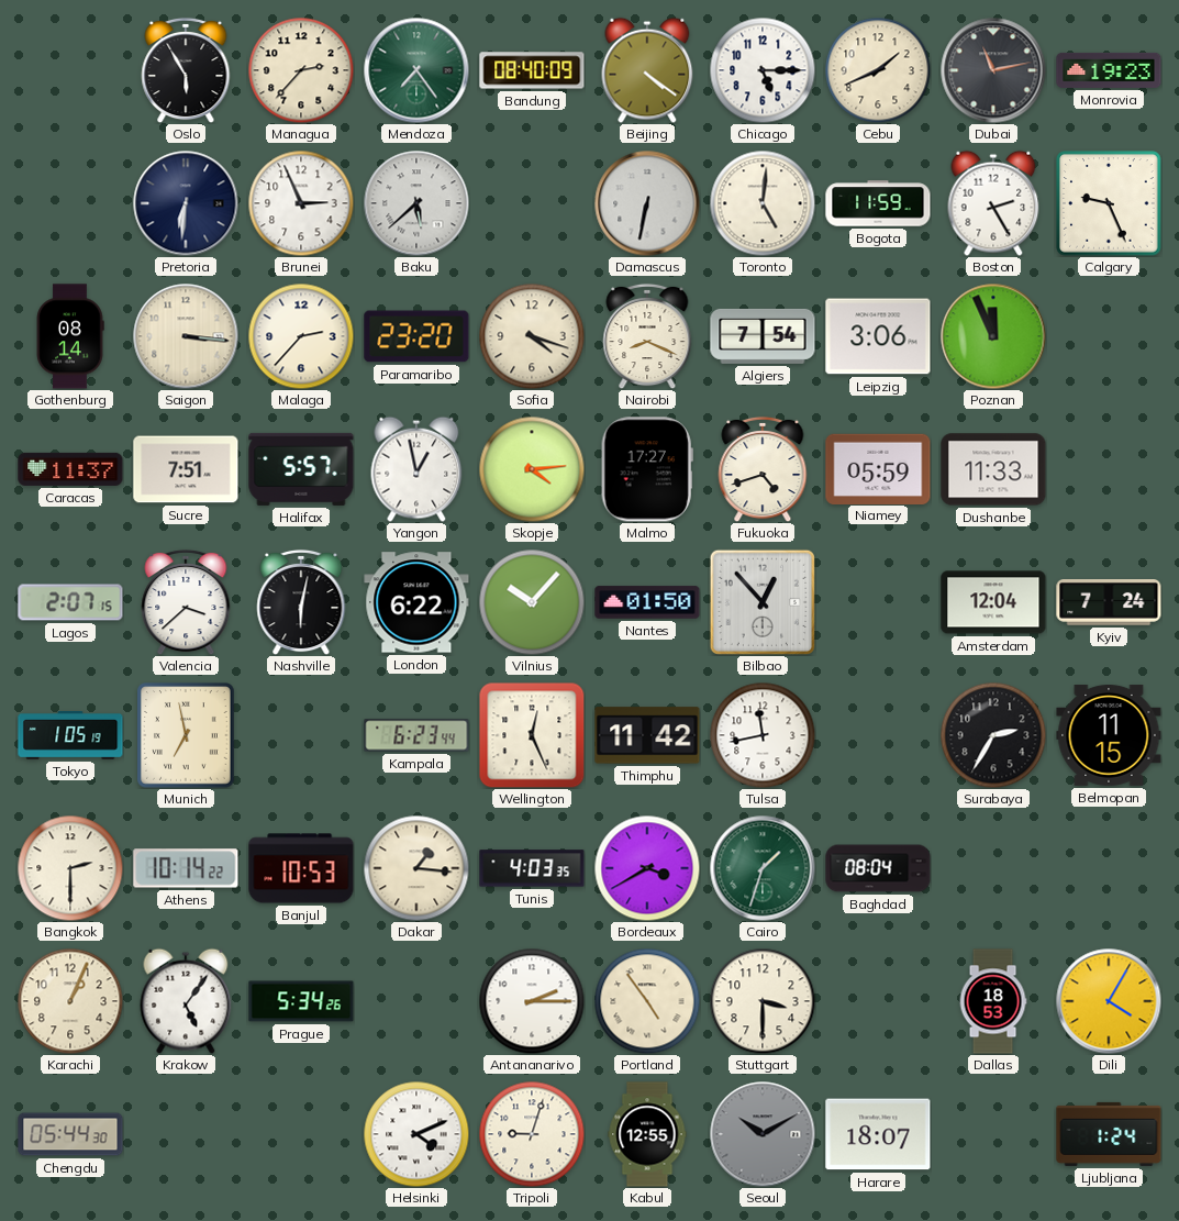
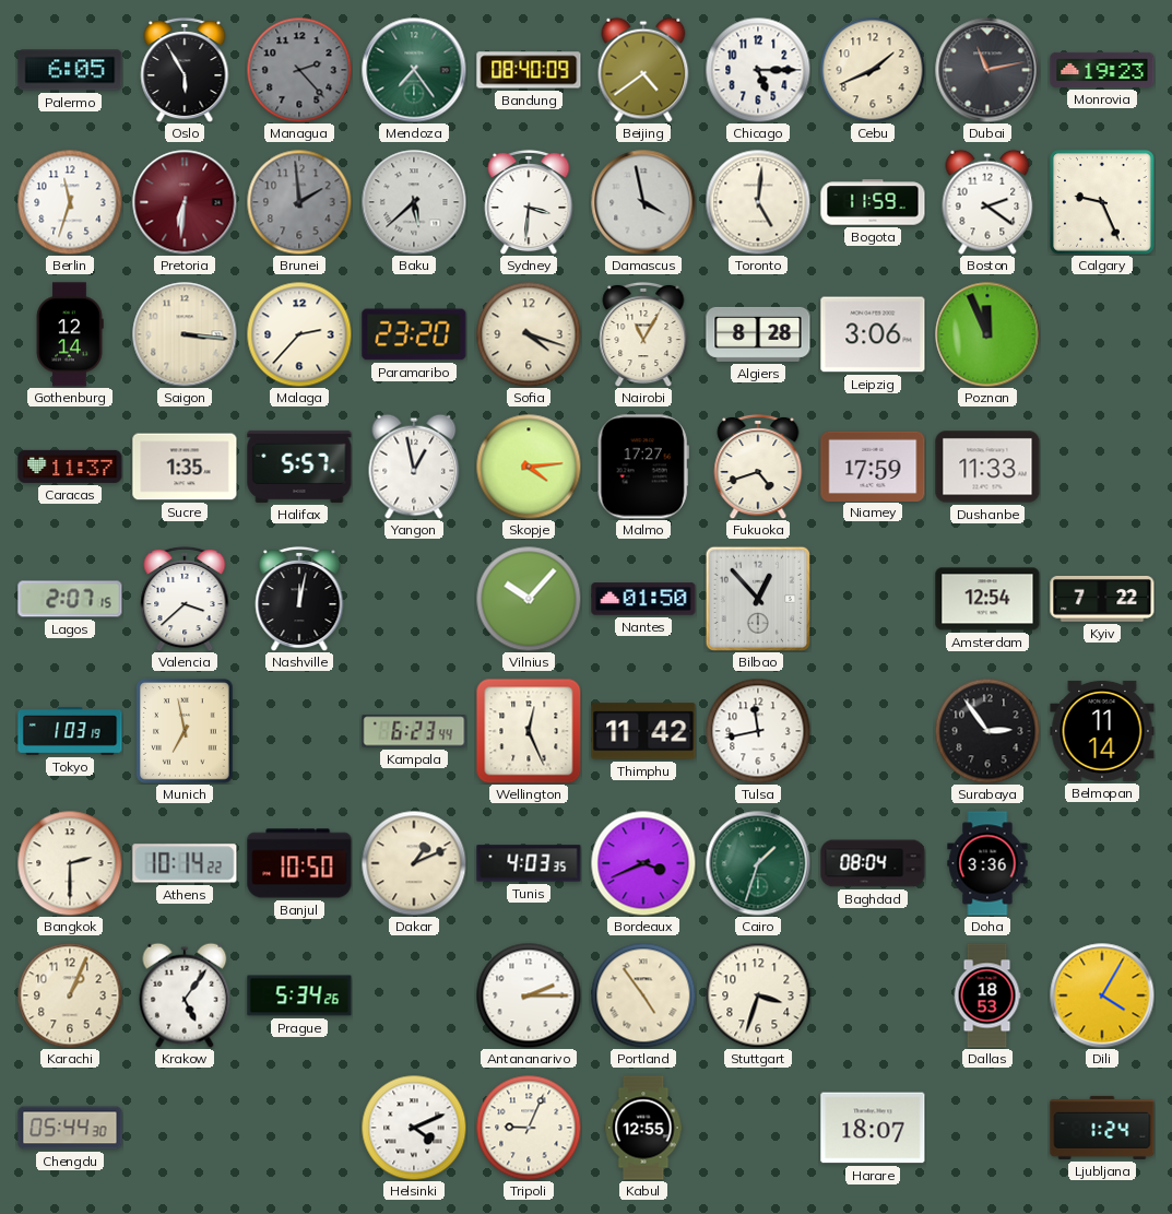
Palermo: none -> 6:05 (70, 70)
Managua: 2:37 -> 2:23 (299, 70)
Managua dial: cream -> grey (299, 70)
Beijing: 4:21 -> 4:39 (643, 70)
Berlin: none -> 11:33 (70, 202)
Pretoria dial: navy -> burgundy (185, 202)
Brunei: 2:56 -> 1:59 (299, 202)
Brunei dial: white -> grey (299, 202)
Sydney: none -> 3:31 (529, 202)
Damascus: 6:32 -> 3:58 (643, 202)
Boston: 2:25 -> 2:21 (987, 202)
Gothenburg: 08:14 -> 12:14 (70, 334)
Nairobi: 8:19 -> 11:05 (643, 334)
Algiers: 7:54 -> 8:28 (758, 334)
Sucre: 7:51 -> 1:35 (185, 467)
Niamey: 05:59 -> 17:59 (873, 465)
Nashville: 6:02 -> 12:02 (299, 599)
London: 6:22 -> none (416, 602)
Amsterdam: 12:04 -> 12:54 (987, 599)
Kyiv: 7:24 -> 7:22 (1102, 600)
Tokyo: 1:05 -> 1:03 (70, 732)
Surabaya: 2:35 -> 2:54 (987, 731)
Belmopan: 11:15 -> 11:14 (1102, 731)
Banjul: 10:53 -> 10:50 (299, 863)
Dakar: 1:16 -> 1:11 (414, 863)
Bordeaux: 3:40 -> 3:41 (643, 863)
Doha: none -> 3:36 (987, 863)
Stuttgart: 3:30 -> 3:33 (758, 995)
Tripoli: 9:03 -> 9:04 (529, 1128)
Seoul: 10:10 -> none (763, 1134)
